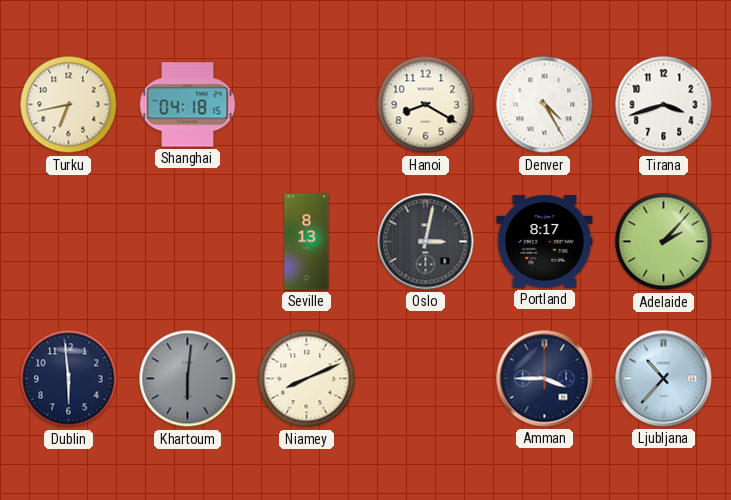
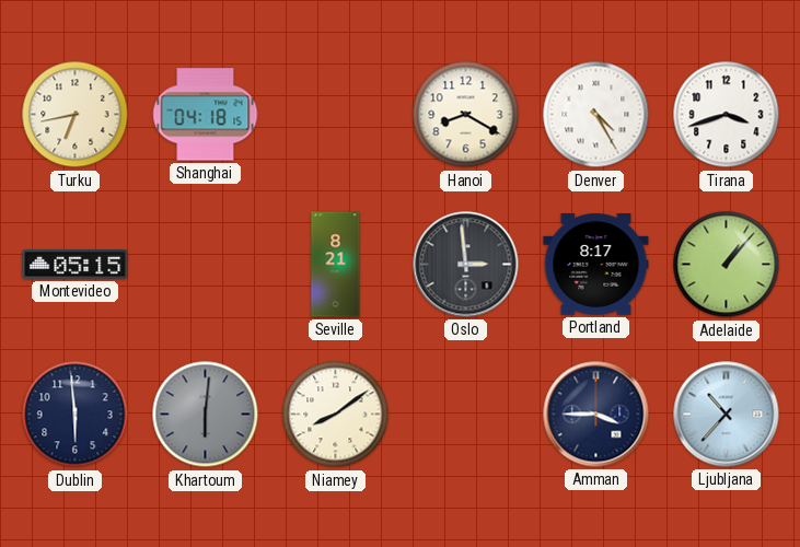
Montevideo: none -> 05:15 (76, 265)
Seville: 8:13 -> 8:21 (336, 265)
Oslo: 3:02 -> 2:59 (466, 265)
Adelaide: 2:07 -> 1:07 (727, 265)
Niamey: 8:11 -> 8:09 (336, 415)
